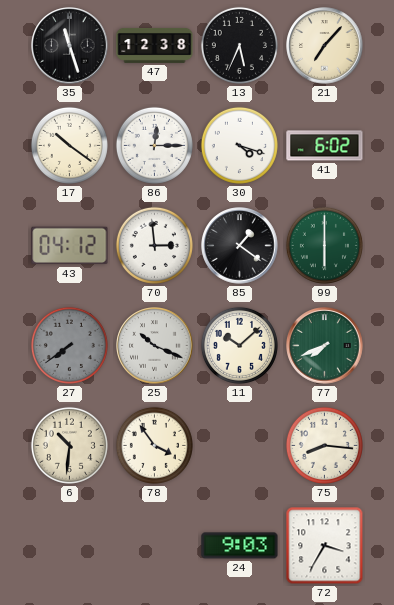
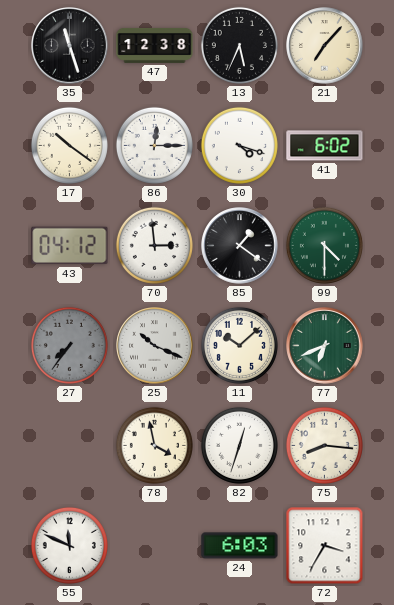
99: 6:00 -> 4:30 (324, 245)
27: 7:39 -> 7:36 (69, 345)
77: 7:41 -> 6:41 (325, 346)
6: 10:31 -> none (69, 445)
78: 3:54 -> 3:58 (154, 445)
82: none -> 12:33 (239, 445)
55: none -> 11:49 (69, 545)
24: 9:03 -> 6:03 (240, 546)
